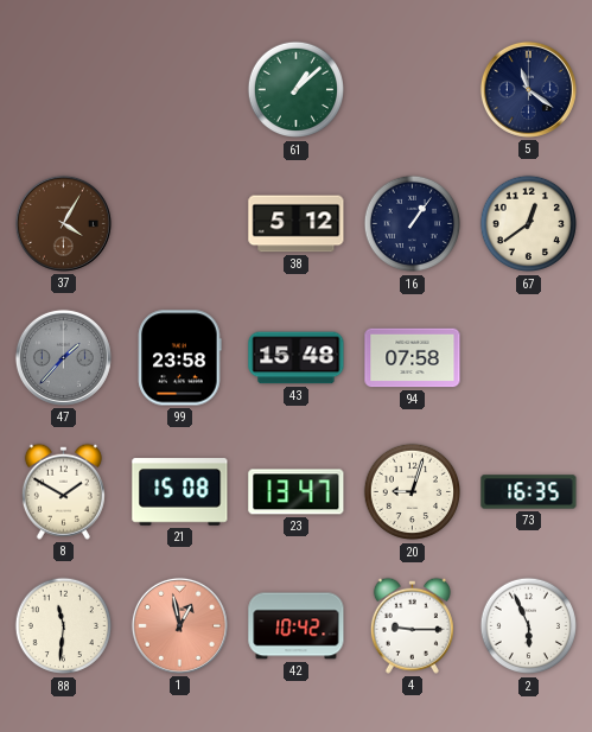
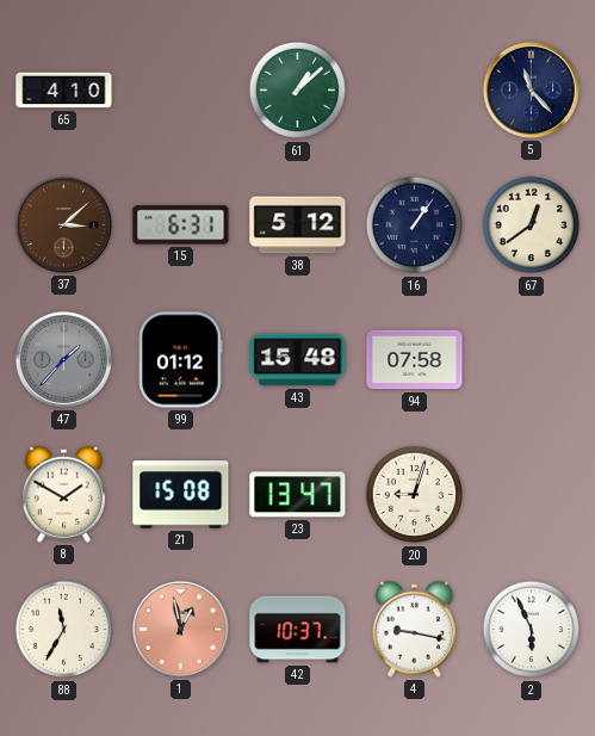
65: none -> 4:10 (64, 91)
5: 11:21 -> 11:23 (531, 89)
37: 4:05 -> 3:08 (63, 224)
15: none -> 6:31 (181, 225)
99: 23:58 -> 01:12 (181, 360)
73: 16:35 -> none (529, 492)
88: 11:31 -> 11:35 (64, 630)
42: 10:42 -> 10:37 (298, 630)
4: 9:15 -> 9:17 (414, 629)
